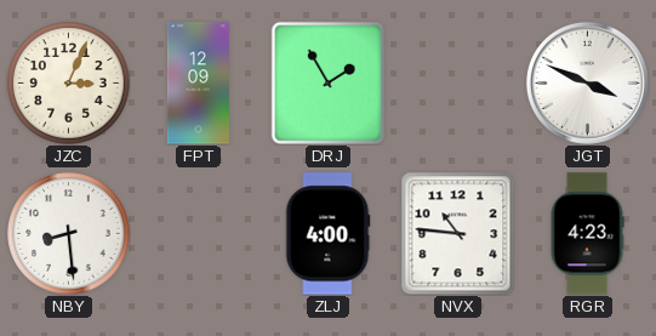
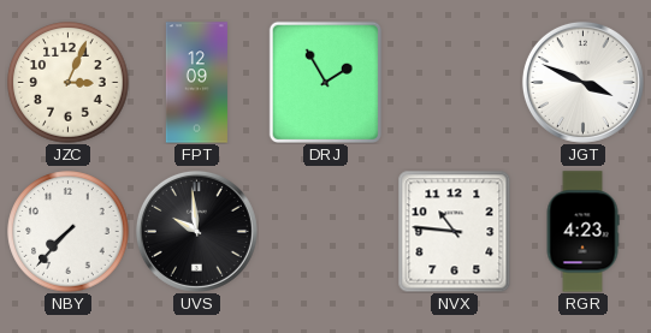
NBY: 8:29 -> 7:37 (69, 232)
UVS: none -> 9:59 (196, 231)
ZLJ: 4:00 -> none (329, 234)
